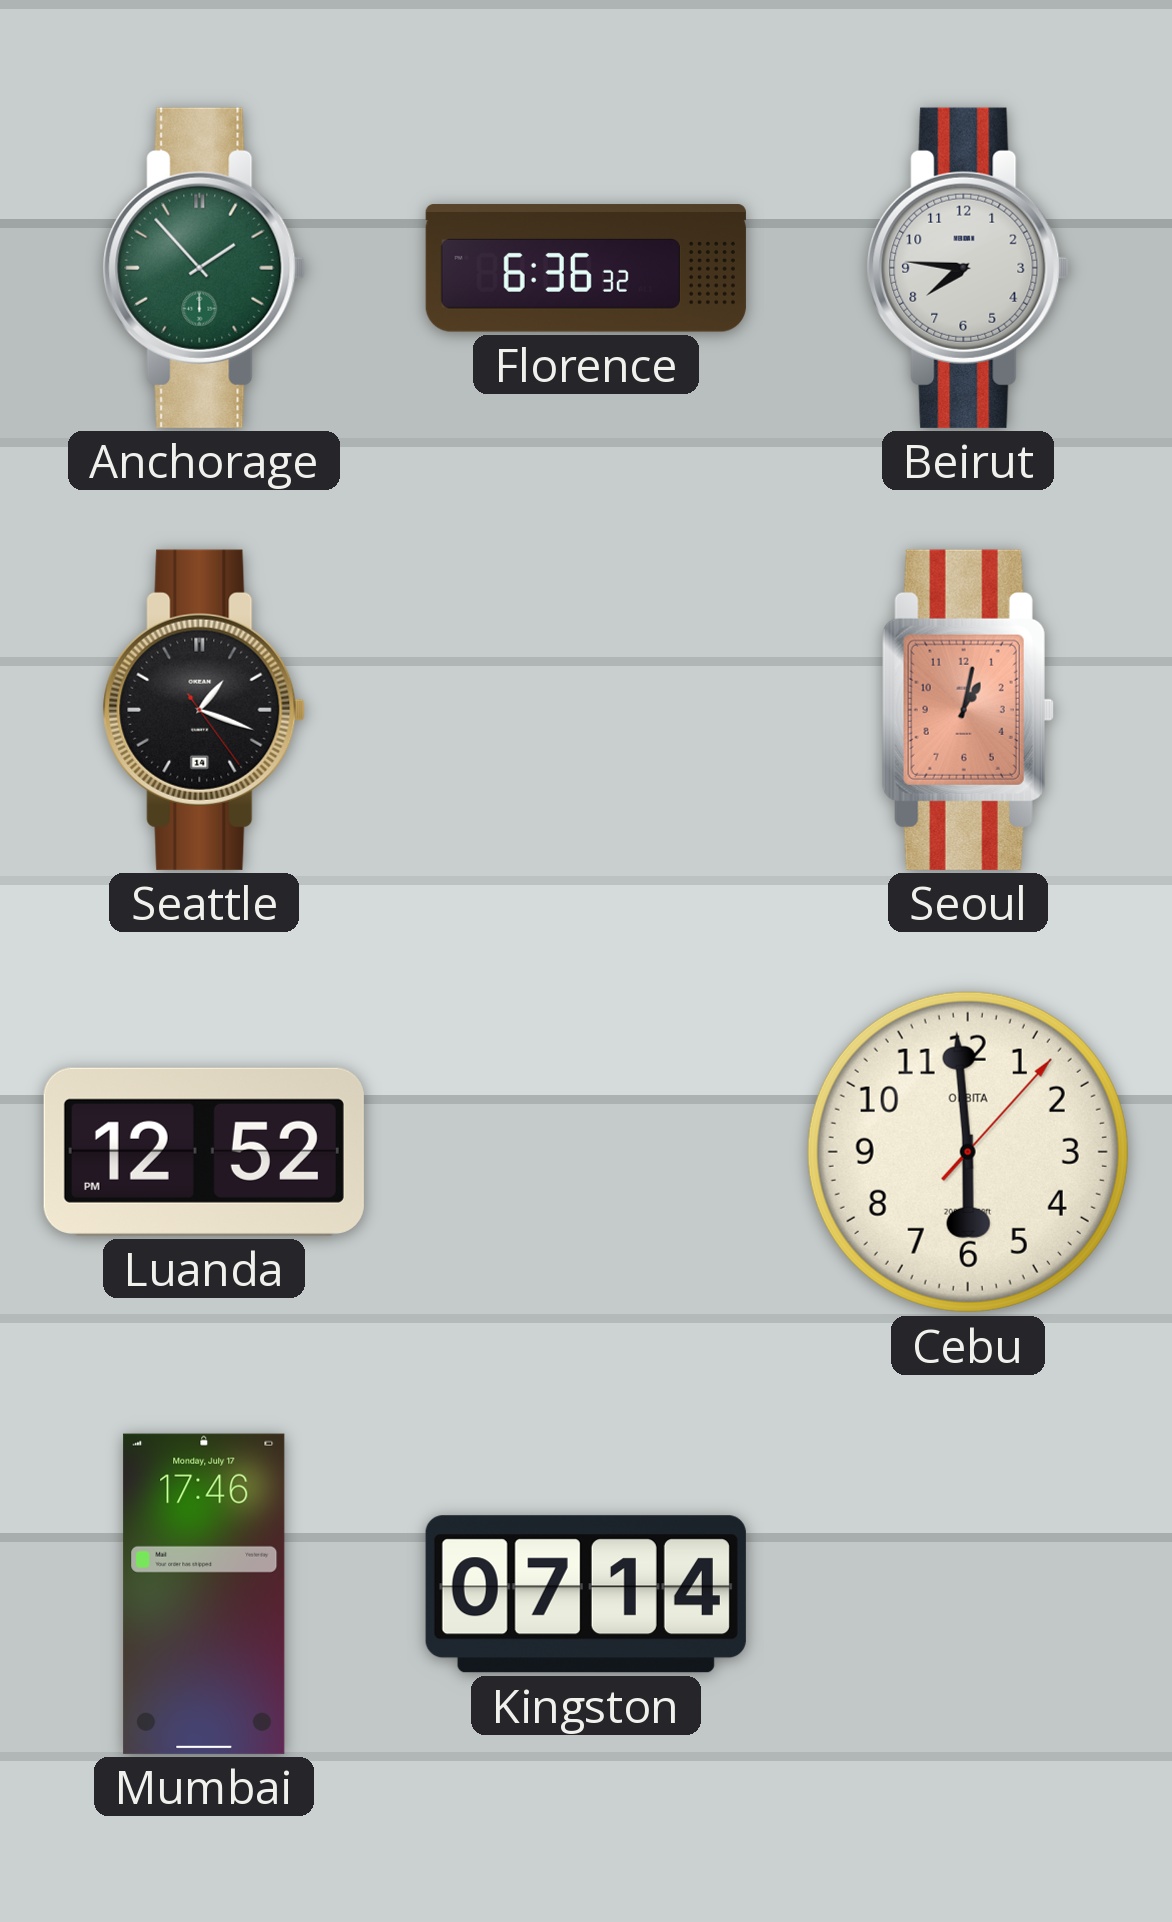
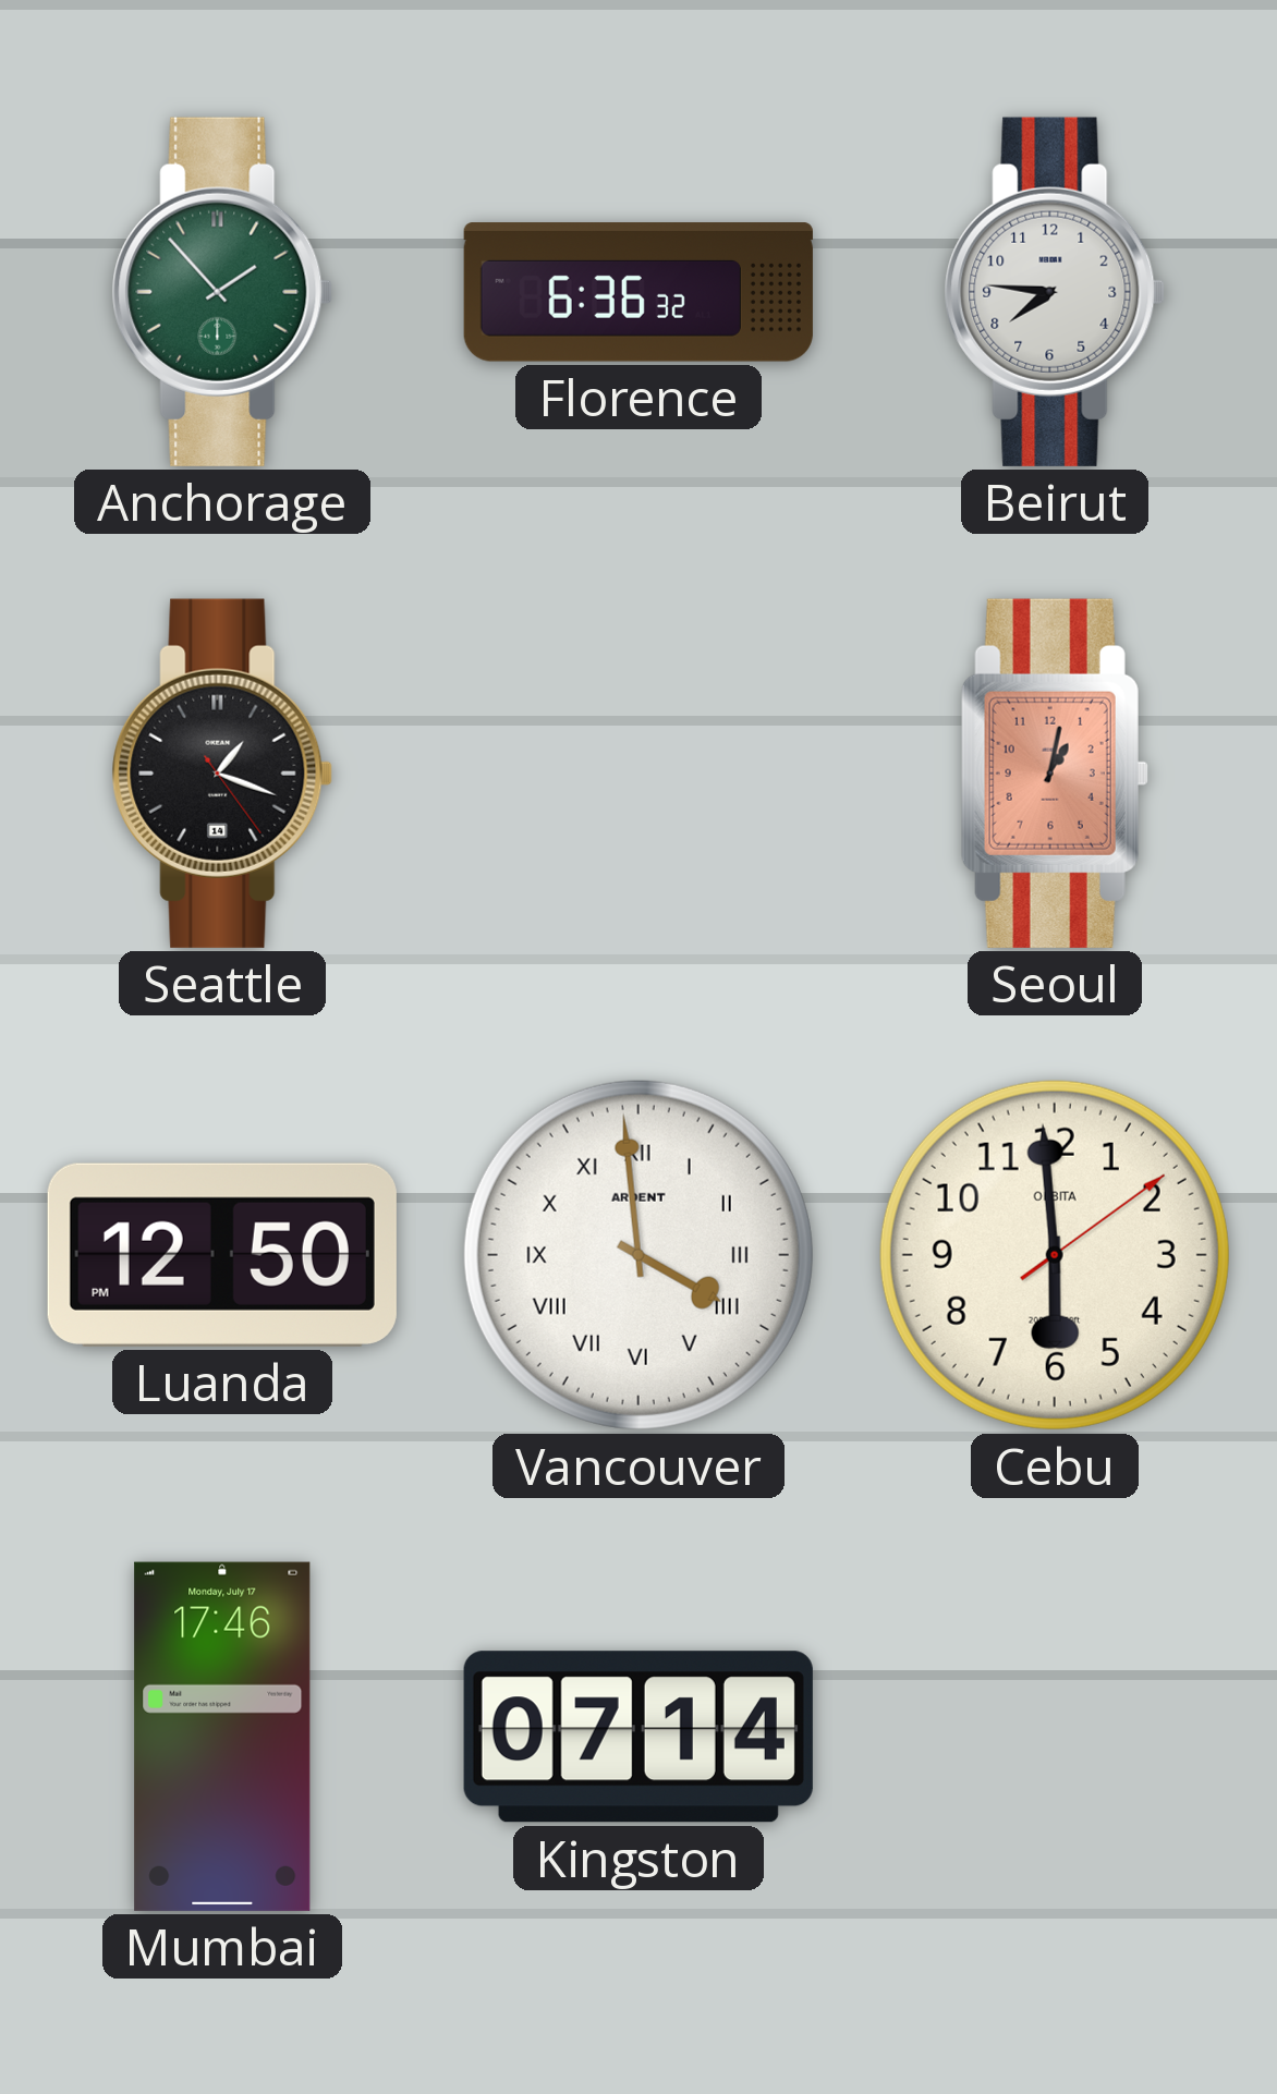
Luanda: 12:52 -> 12:50 (222, 1255)
Vancouver: none -> 3:59 (638, 1255)
Cebu: 5:59:07 -> 5:59:09 (1055, 1255)
